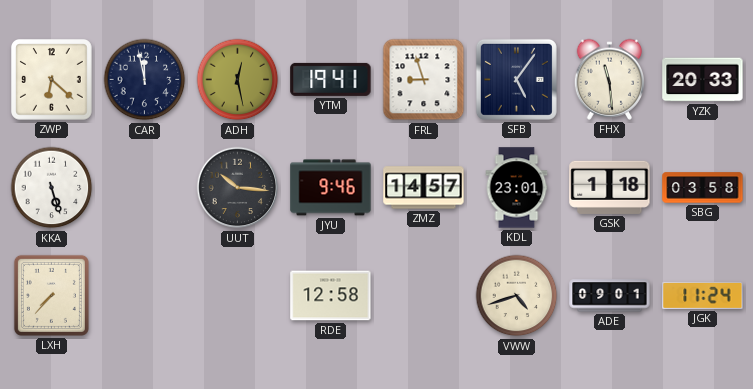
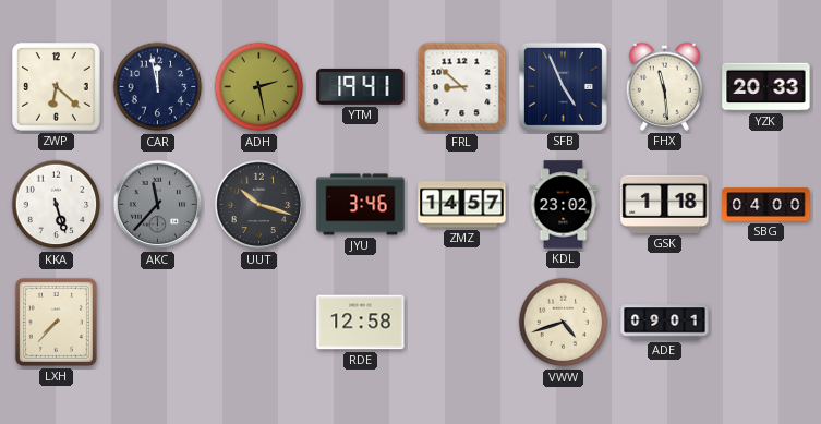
ADH: 12:28 -> 2:28 (259, 87)
FRL: 8:57 -> 8:52 (462, 87)
SFB: 5:06 -> 4:56 (563, 86)
AKC: none -> 11:37 (158, 205)
UUT: 10:16 -> 10:18 (259, 205)
JYU: 9:46 -> 3:46 (361, 205)
KDL: 23:01 -> 23:02 (564, 205)
SBG: 03:58 -> 04:00 (766, 205)
JGK: 11:24 -> none (703, 295)
